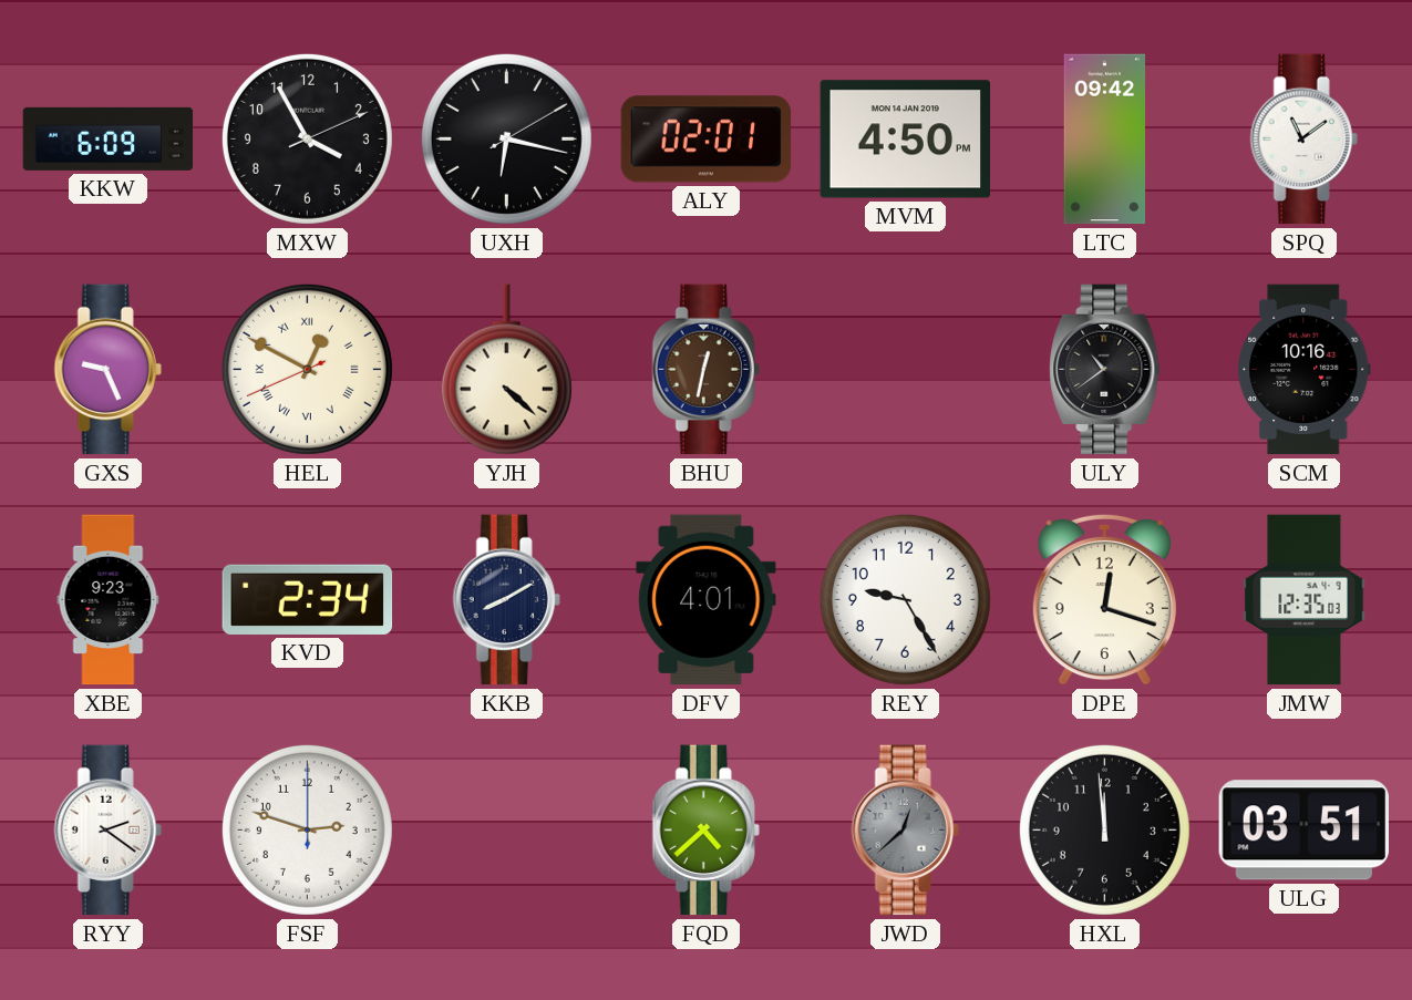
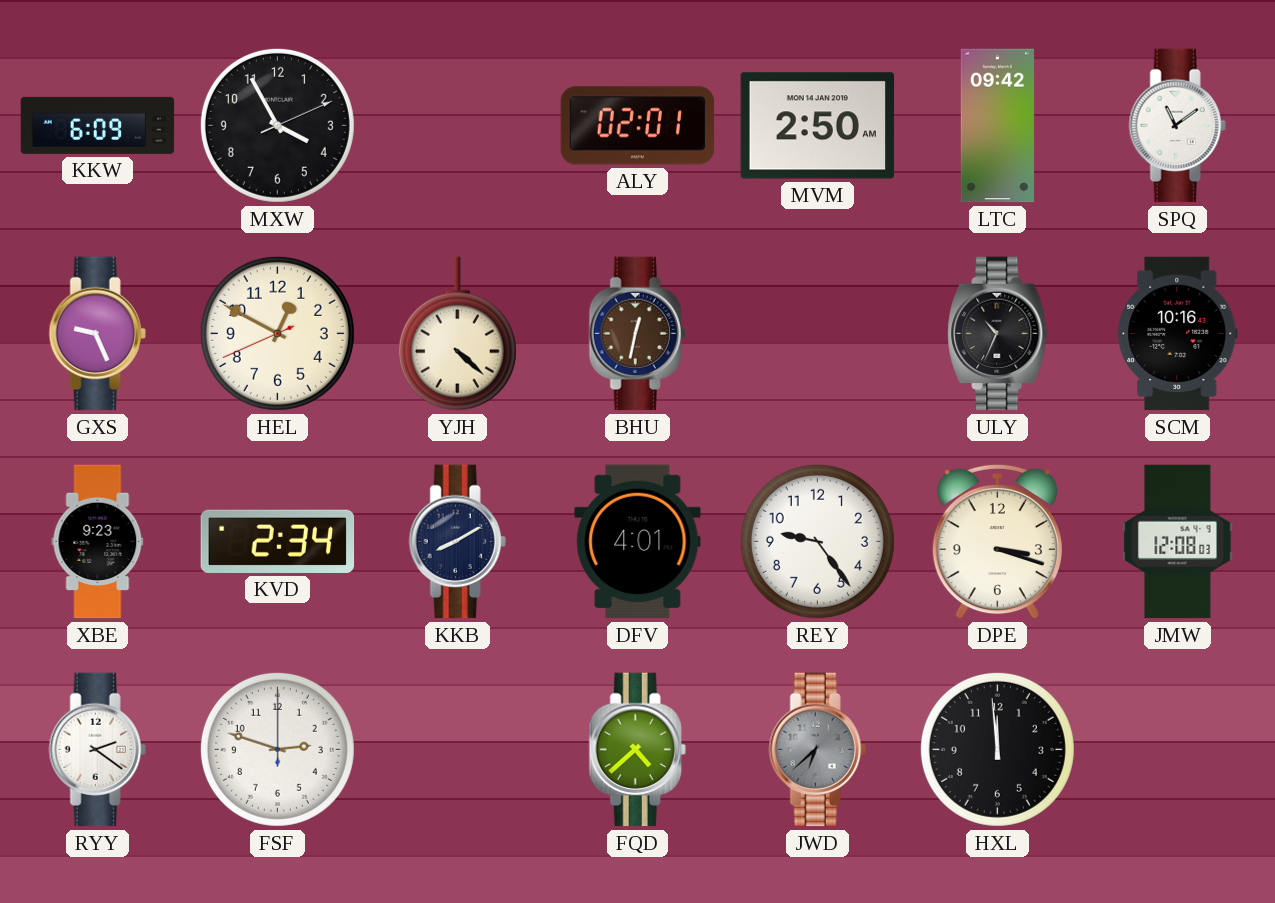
UXH: 6:17 -> none (506, 138)
MVM: 4:50 -> 2:50 (818, 126)
HEL numerals: Roman -> Arabic (277, 333)
ULY: 10:39 -> 10:34 (998, 334)
REY: 9:25 -> 9:24 (817, 541)
DPE: 12:18 -> 3:18 (997, 541)
JMW: 12:35 -> 12:08 (1178, 542)
JWD: 12:38 -> 6:38 (817, 750)
ULG: 03:51 -> none (1303, 831)
